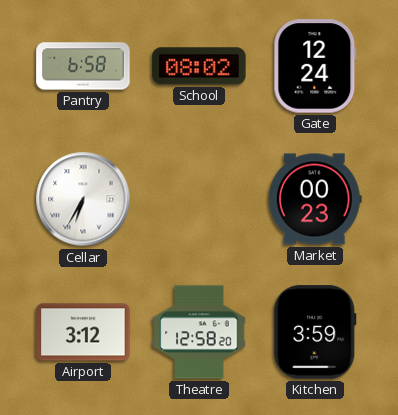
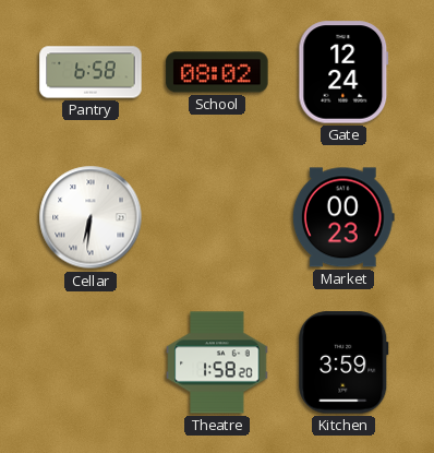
Cellar: 6:35 -> 6:31 (91, 217)
Airport: 3:12 -> none (83, 332)
Theatre: 12:58 -> 1:58 (217, 362)
